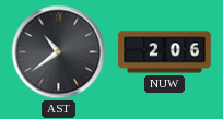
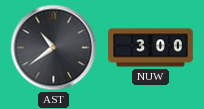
NUW: 2:06 -> 3:00 (151, 48)
